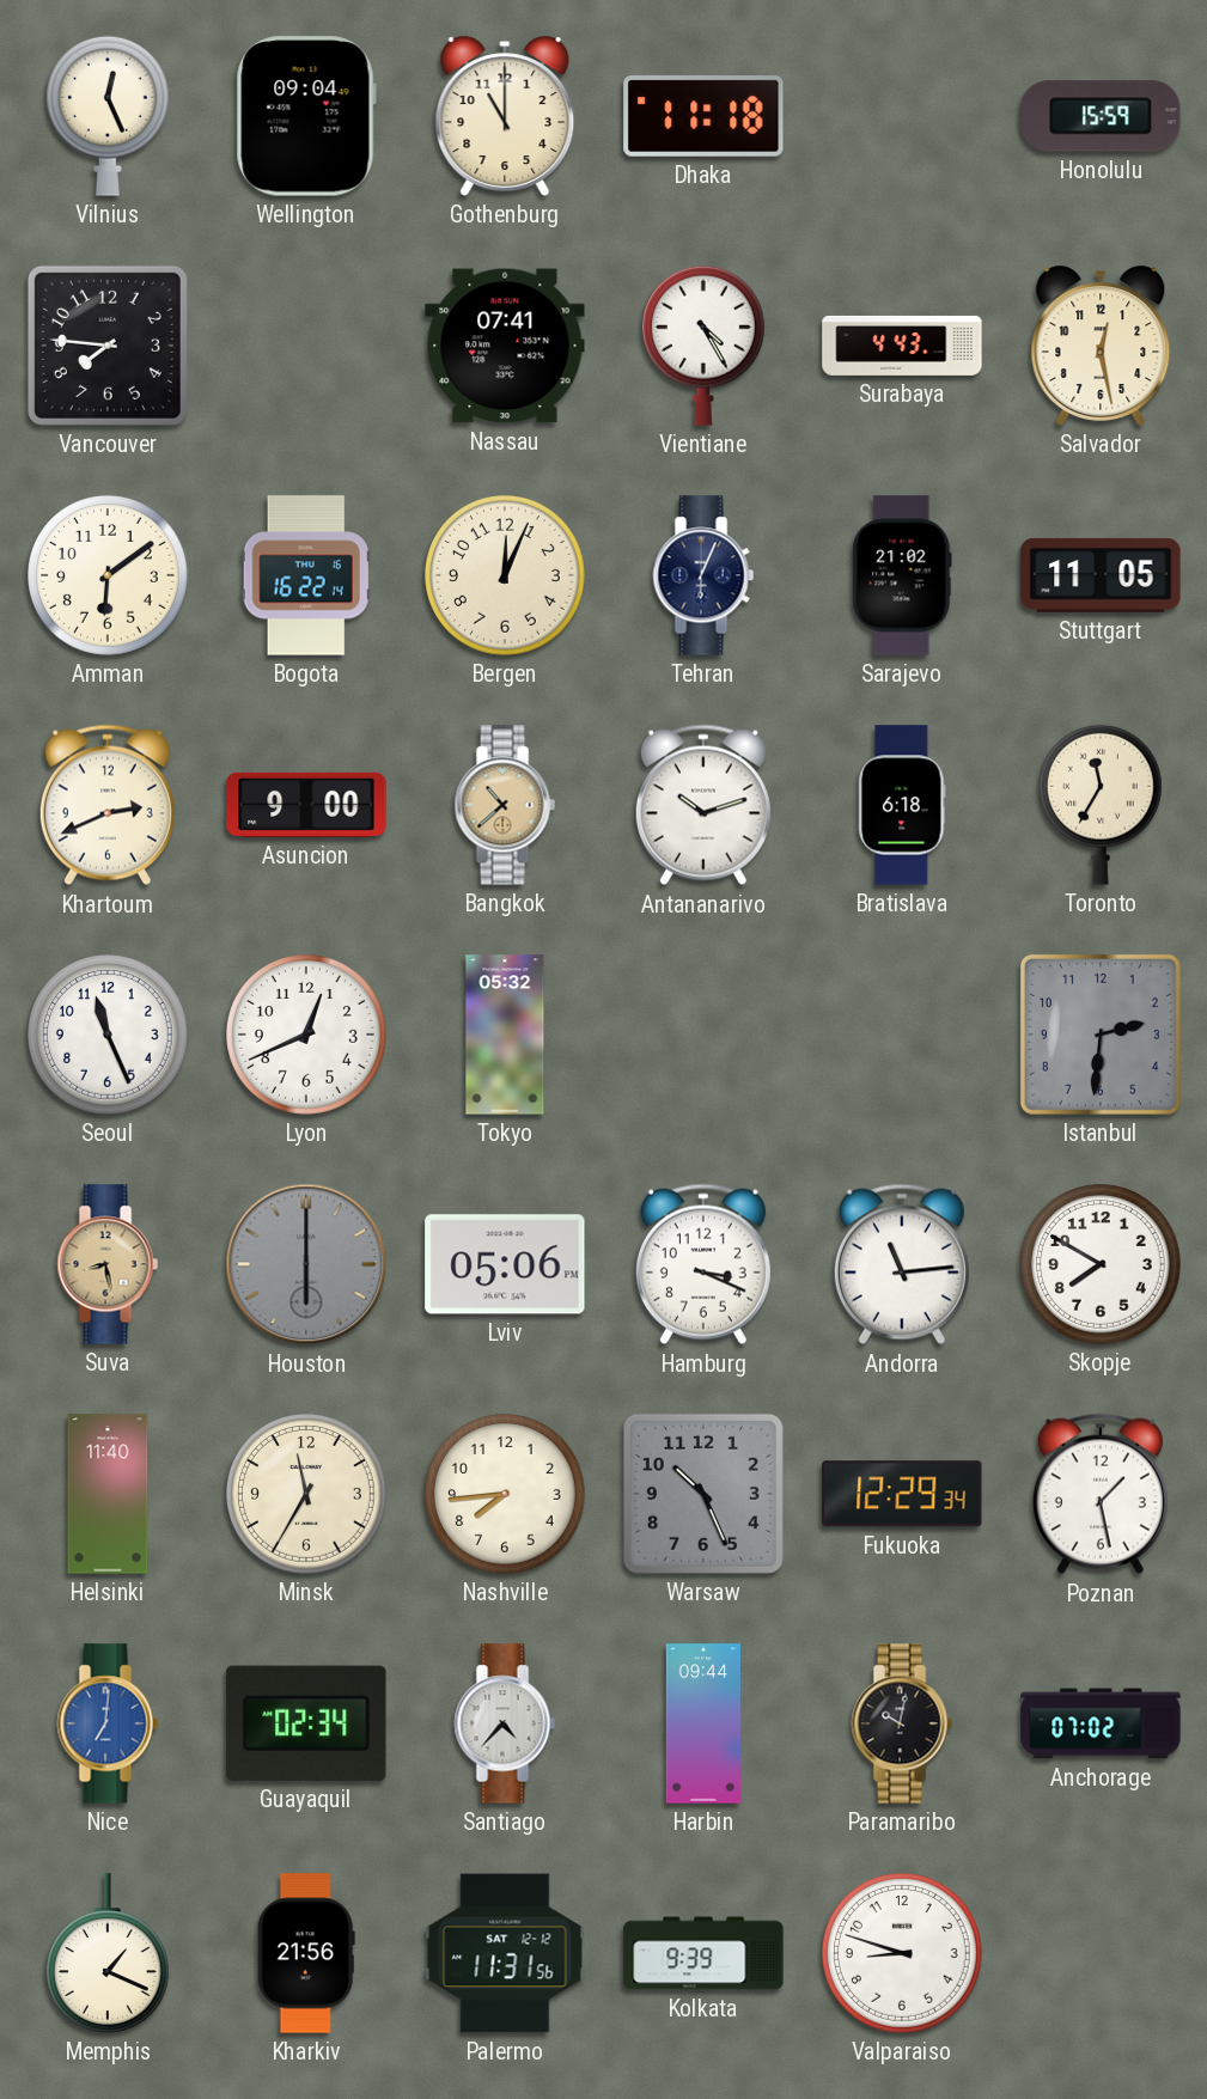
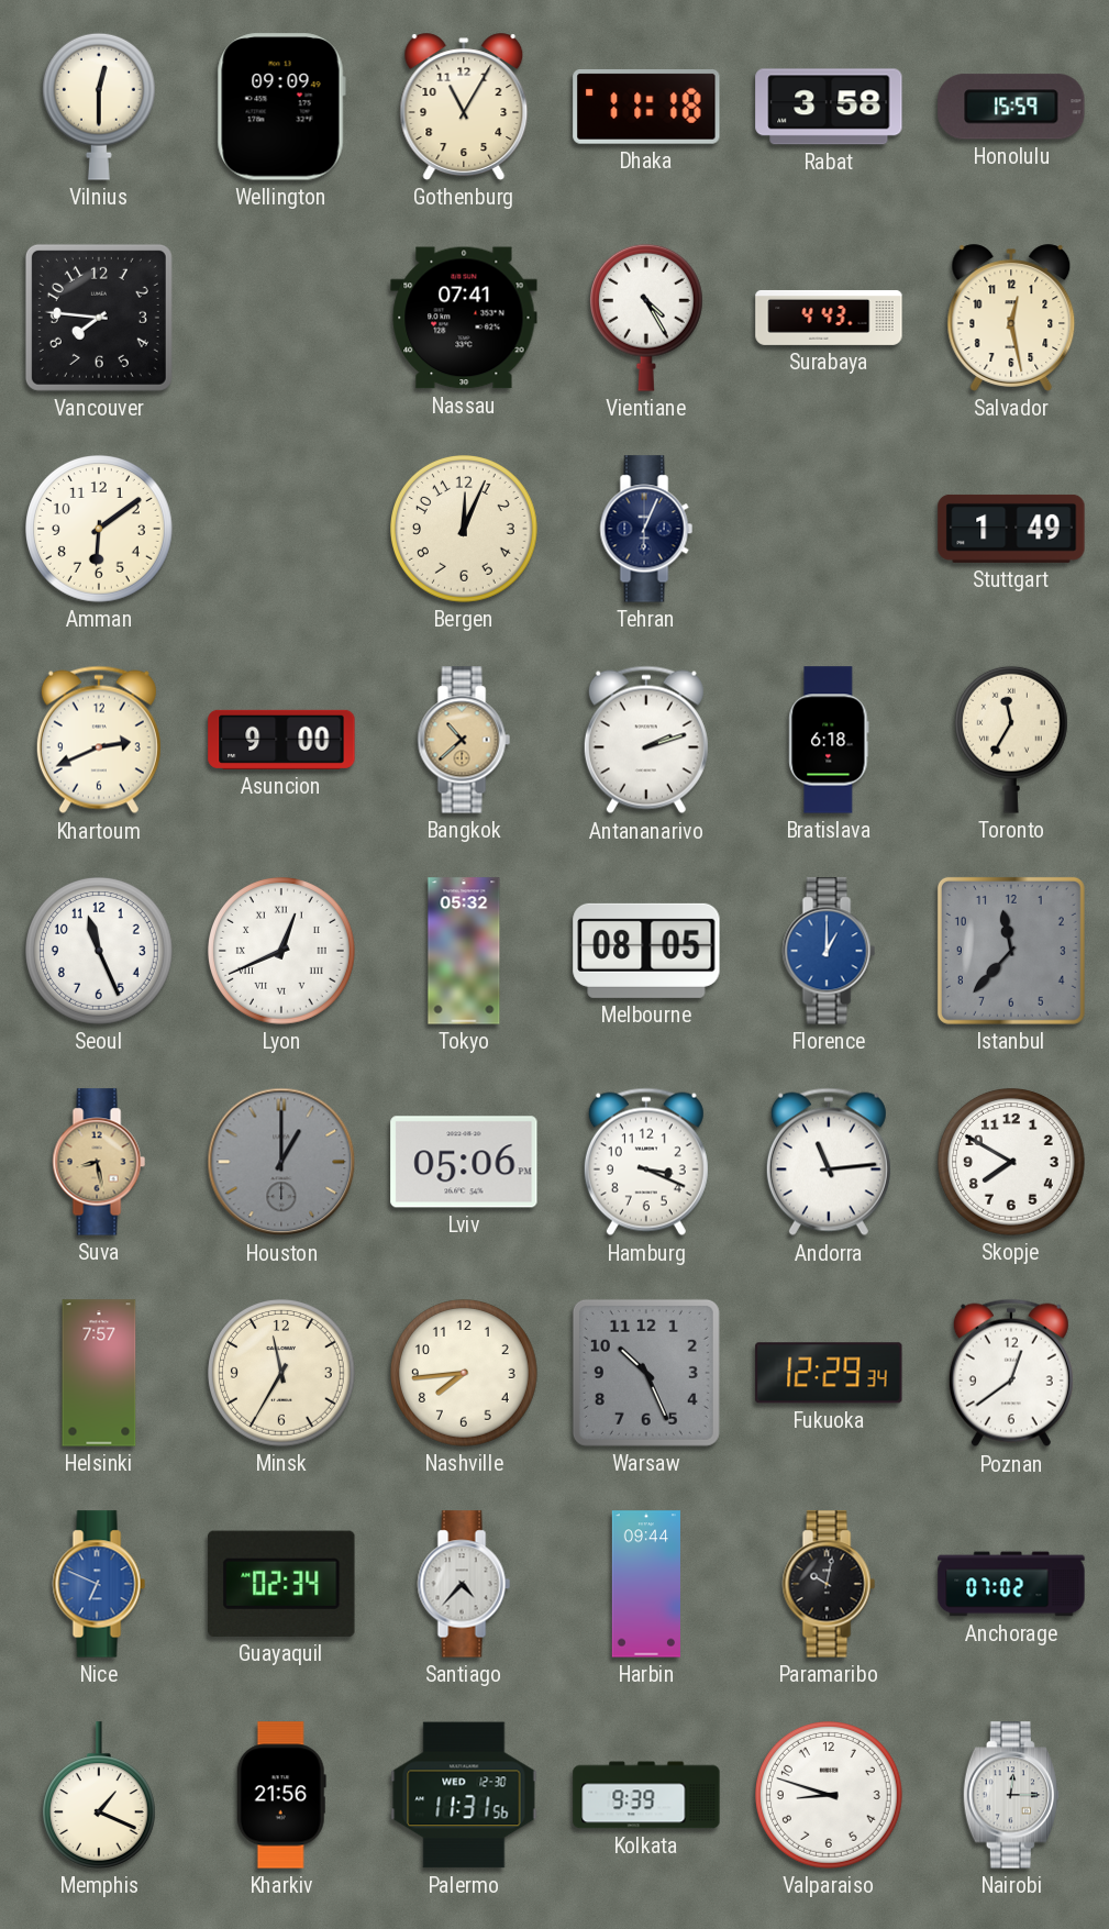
Vilnius: 12:26 -> 12:30 (99, 107)
Wellington: 09:04 -> 09:09 (281, 107)
Gothenburg: 11:00 -> 11:05 (464, 107)
Rabat: none -> 3:58 (829, 107)
Bogota: 16:22 -> none (306, 575)
Sarajevo: 21:02 -> none (902, 575)
Stuttgart: 11:05 -> 1:49 (1011, 529)
Antananarivo: 10:12 -> 2:12 (646, 740)
Lyon numerals: Arabic -> Roman (282, 952)
Melbourne: none -> 08:05 (646, 951)
Florence: none -> 1:00 (829, 951)
Istanbul: 2:31 -> 11:37 (1011, 951)
Houston: 6:00 -> 1:00 (281, 1162)
Helsinki: 11:40 -> 7:57 (99, 1373)
Poznan: 1:28 -> 12:39 (1011, 1373)
Nice: 7:01 -> 6:49 (99, 1584)
Palermo date: SAT 12-12 -> WED 12-30 (464, 1795)
Nairobi: none -> 12:15 (1010, 1795)
